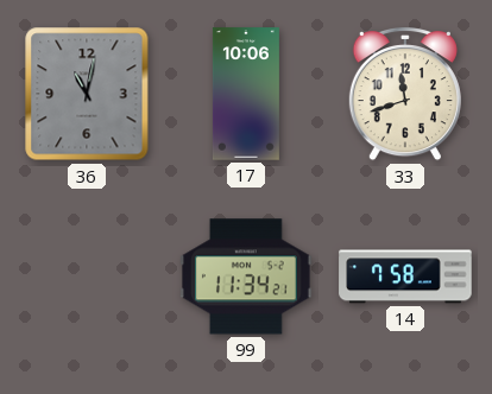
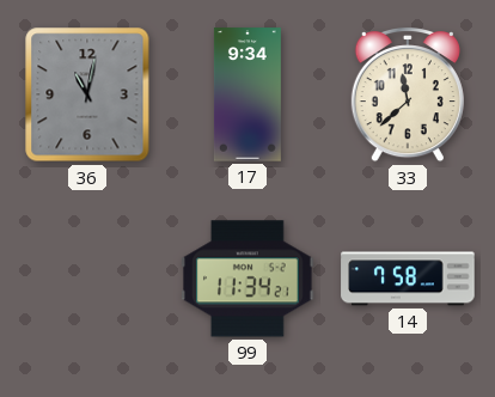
17: 10:06 -> 9:34 (247, 94)
33: 11:42 -> 11:38 (408, 96)
